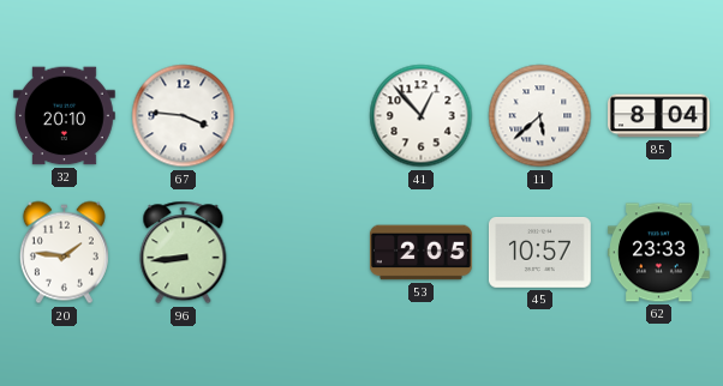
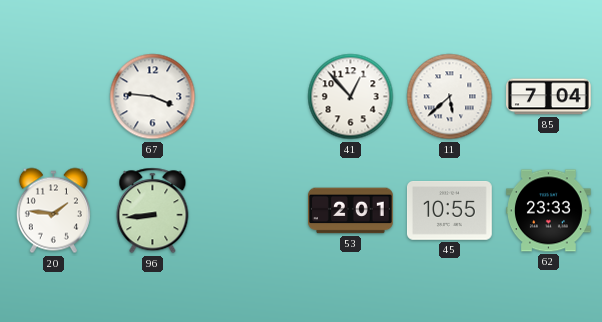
32: 20:10 -> none (64, 116)
85: 8:04 -> 7:04 (549, 97)
53: 2:05 -> 2:01 (351, 211)
45: 10:57 -> 10:55 (449, 211)
